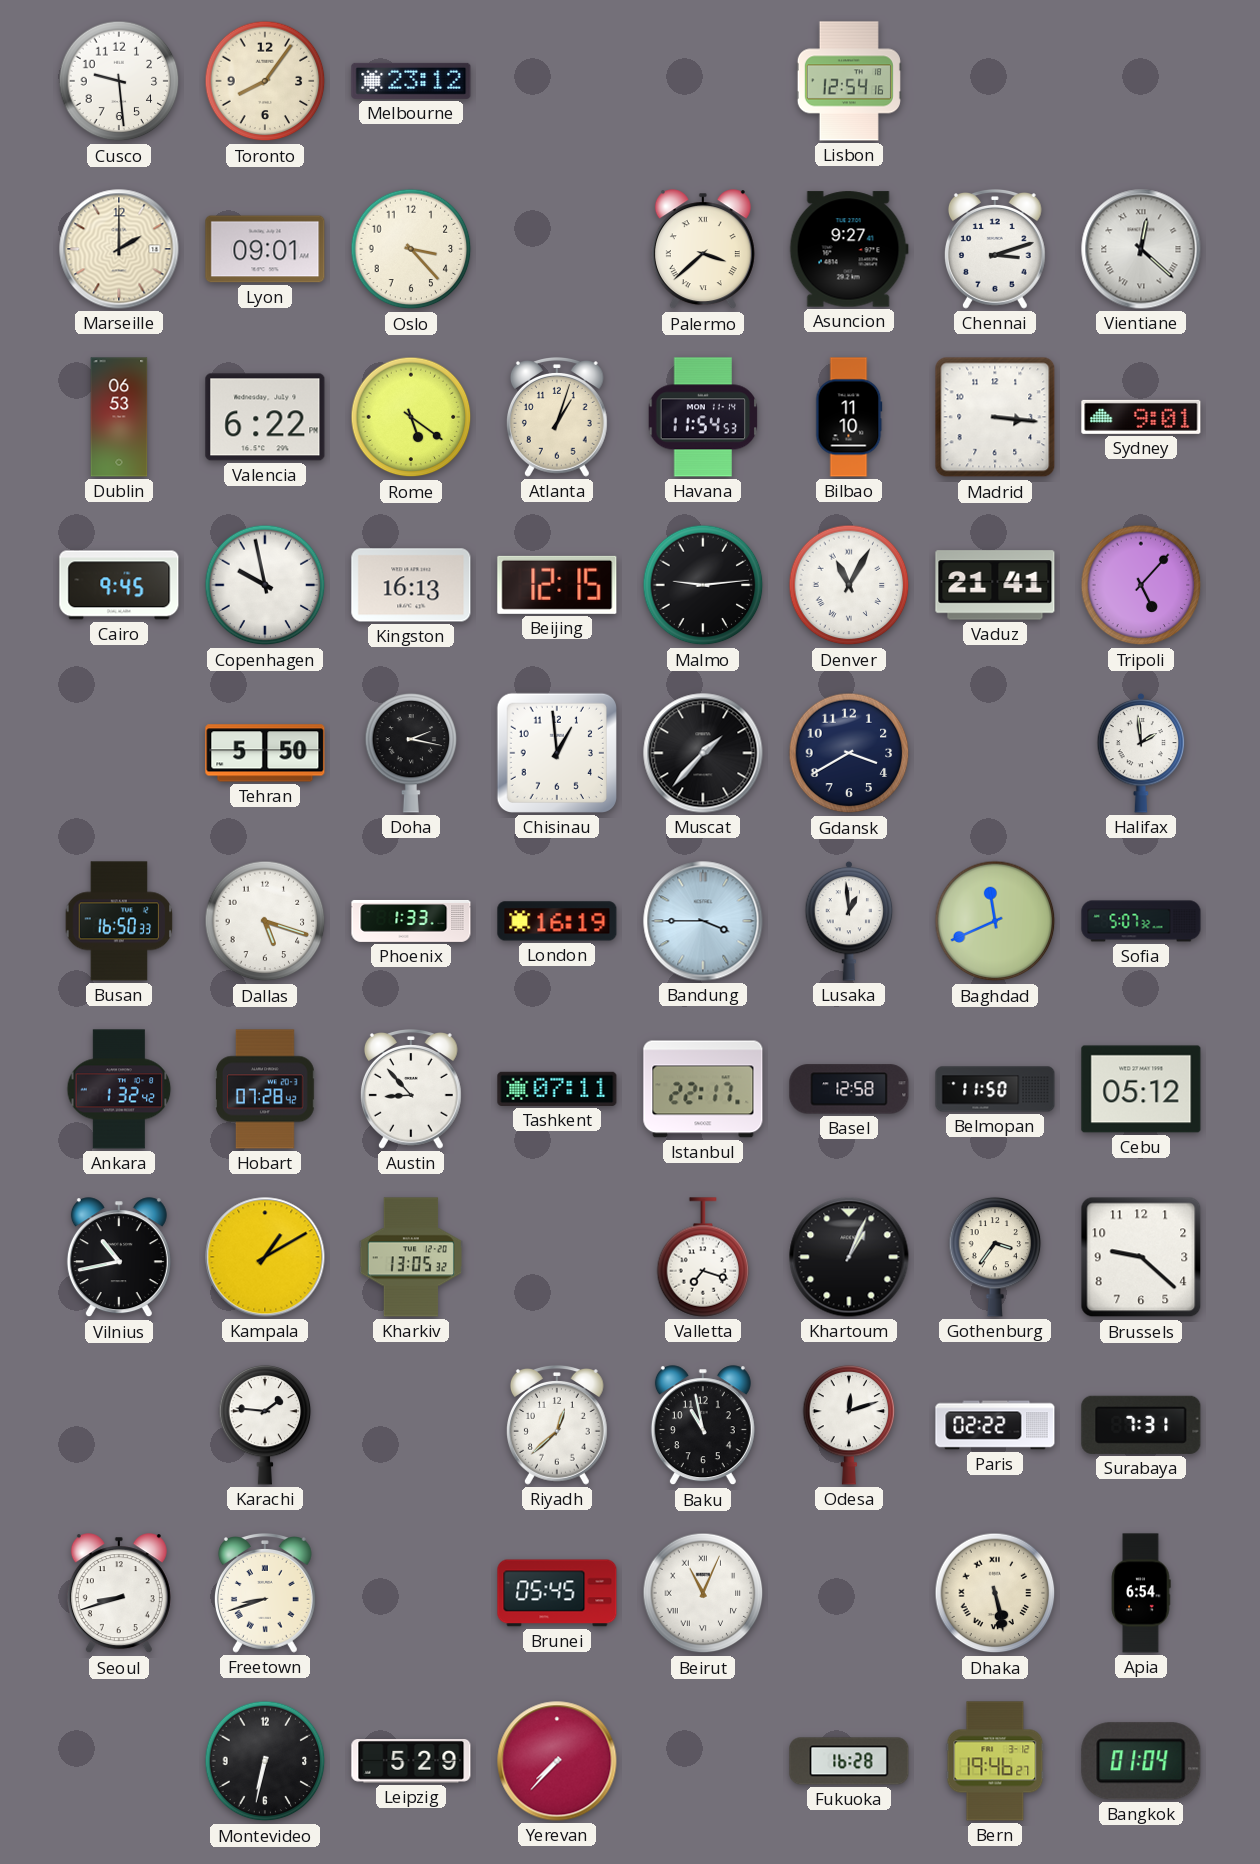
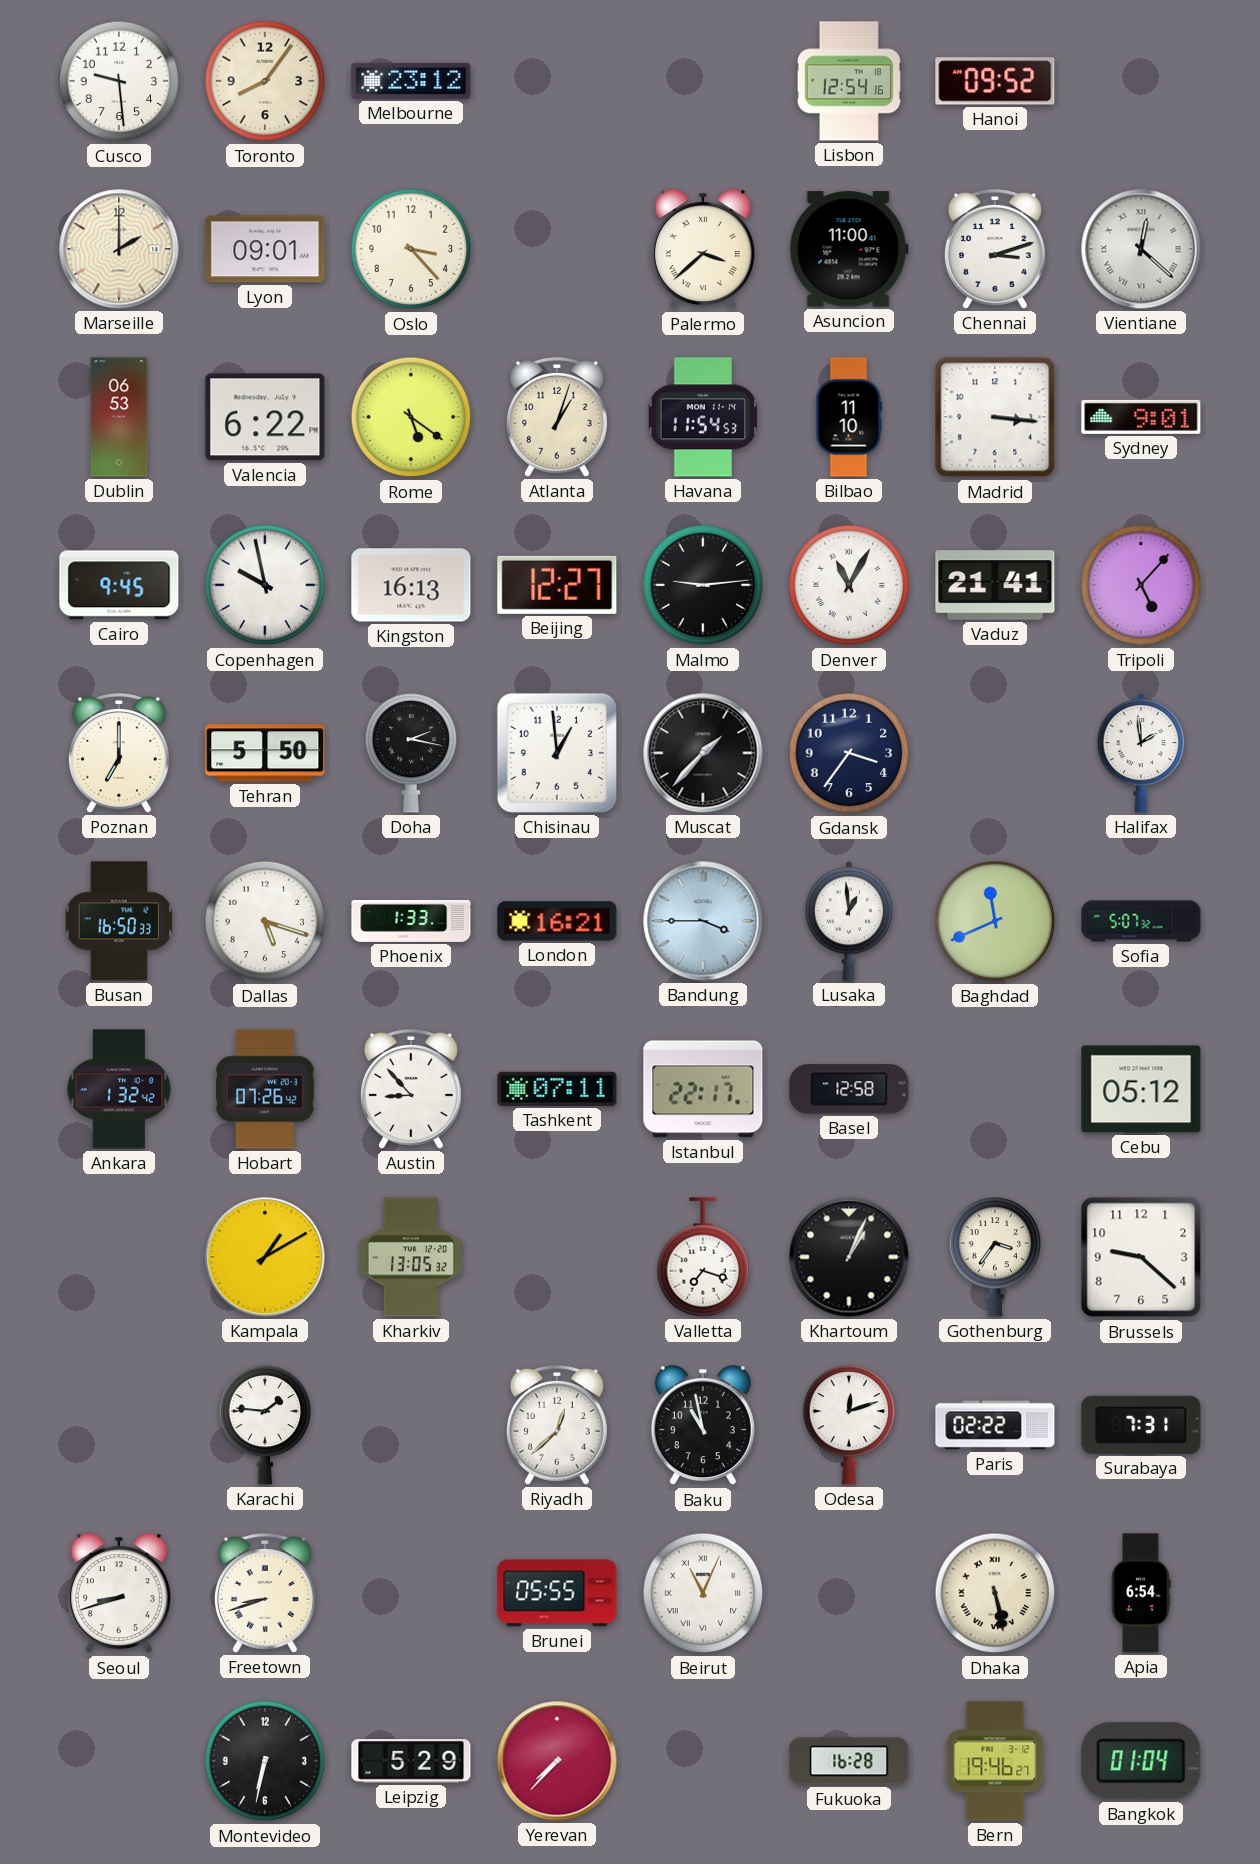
Hanoi: none -> 09:52 (995, 81)
Asuncion: 9:27 -> 11:00 (849, 249)
Beijing: 12:15 -> 12:27 (557, 585)
Poznan: none -> 7:00 (119, 754)
Gdansk: 3:40 -> 3:36 (849, 753)
London: 16:19 -> 16:21 (557, 921)
Hobart: 07:28 -> 07:26 (266, 1089)
Belmopan: 11:50 -> none (995, 1089)
Vilnius: 10:43 -> none (119, 1258)
Brunei: 05:45 -> 05:55 (557, 1593)
